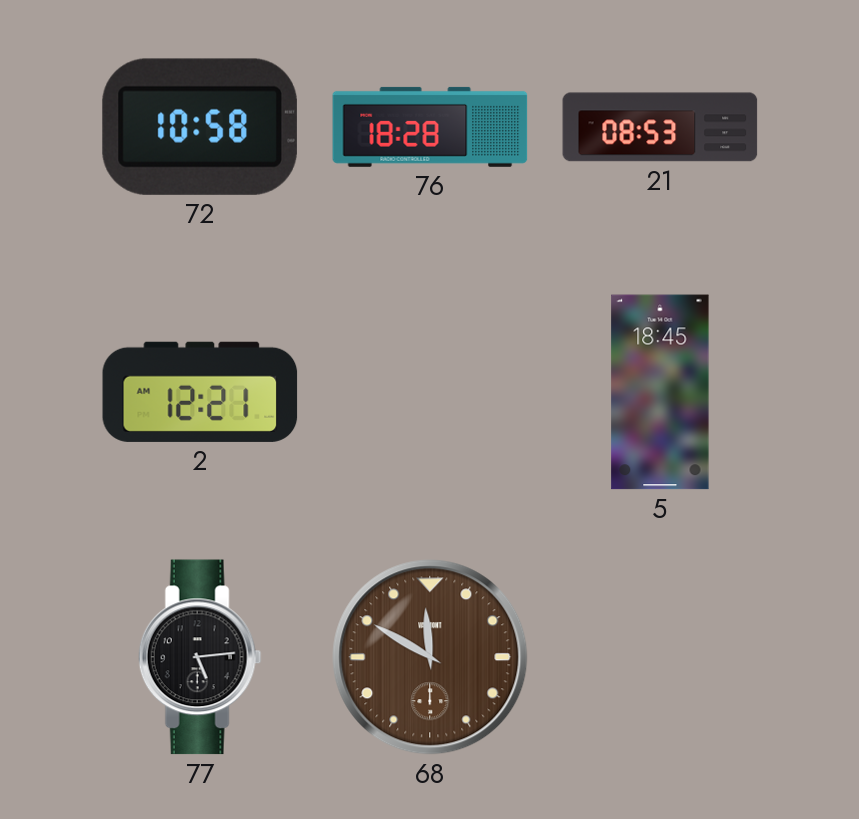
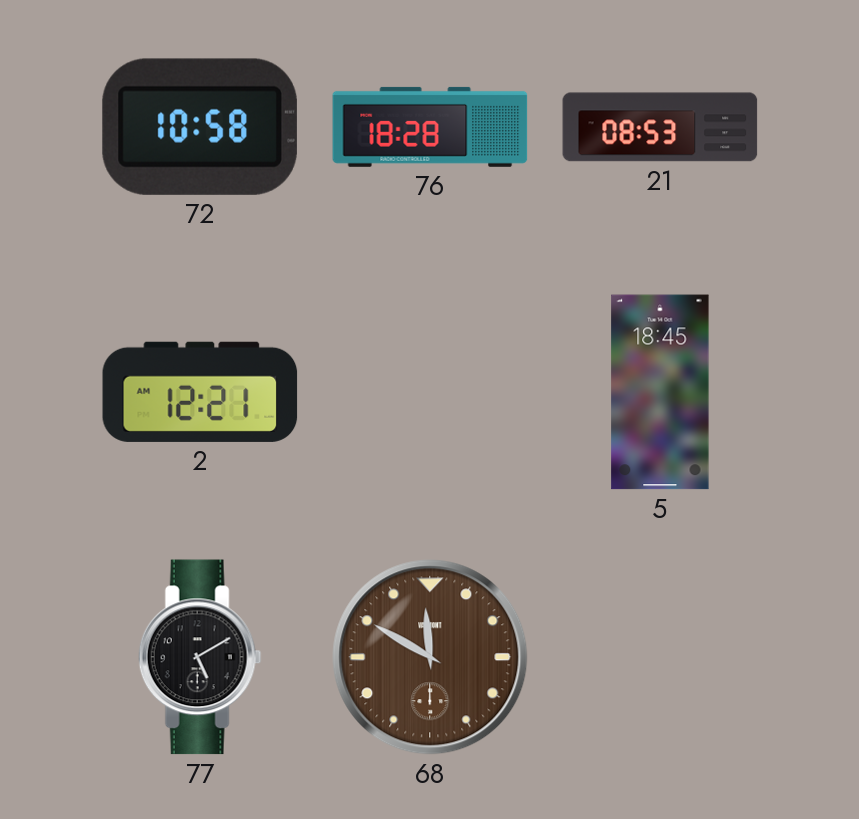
77: 5:14 -> 5:10 (200, 657)
